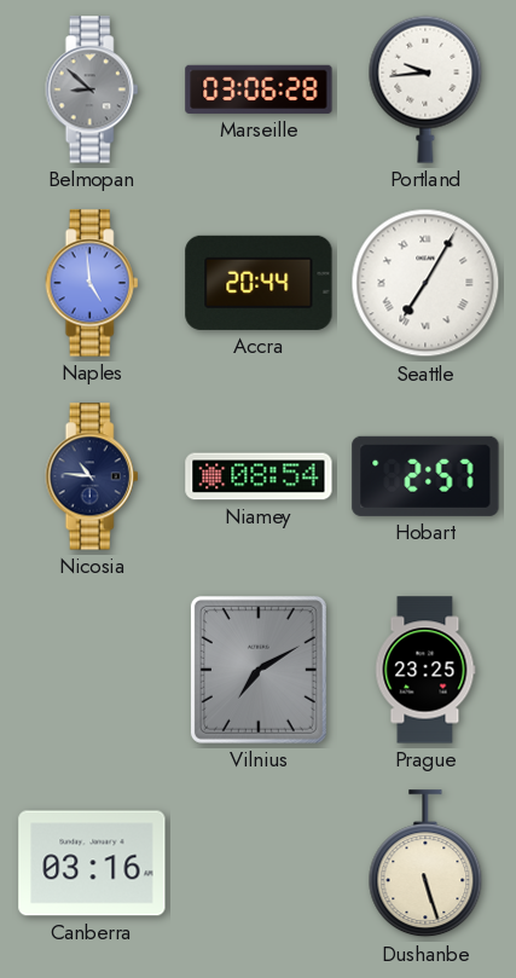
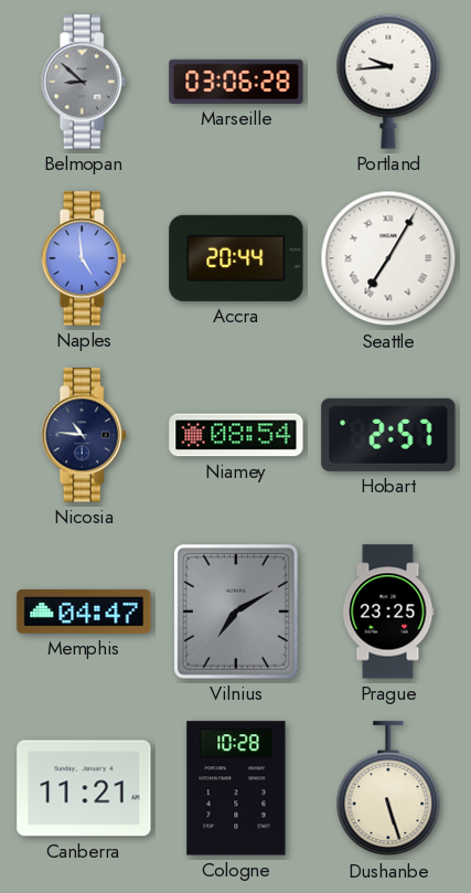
Memphis: none -> 04:47 (84, 612)
Canberra: 03:16 -> 11:21 (84, 788)
Cologne: none -> 10:28 (236, 788)
